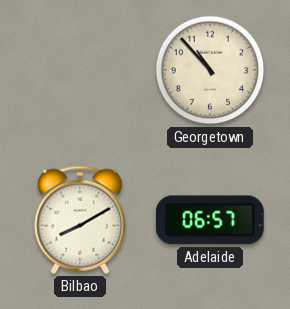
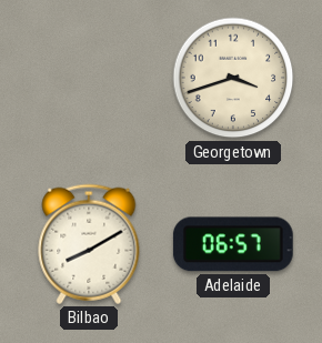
Georgetown: 10:53 -> 3:42 (233, 78)
